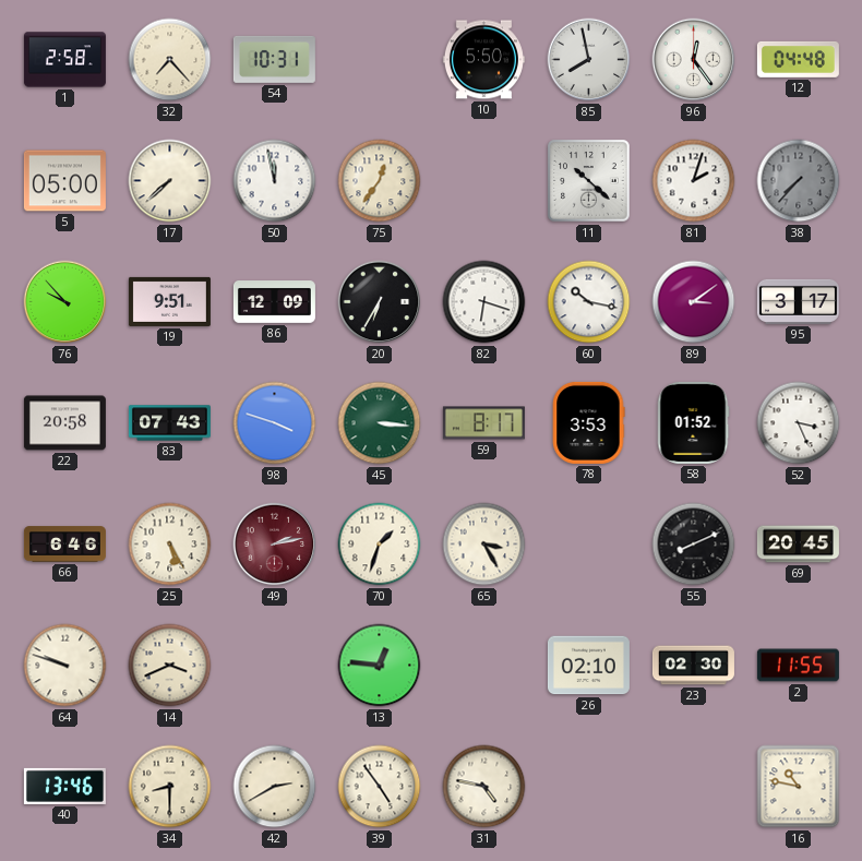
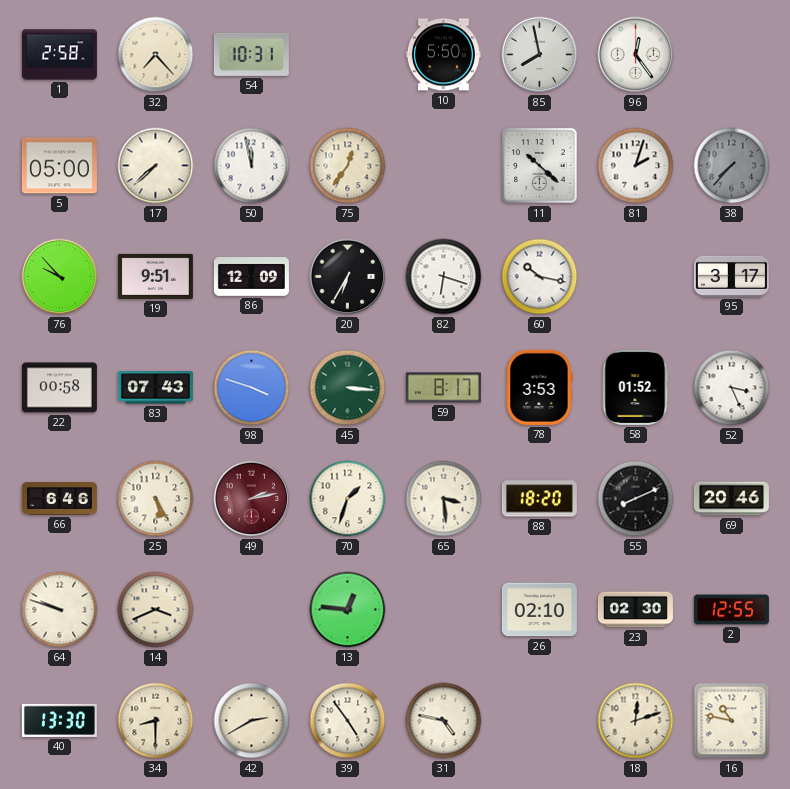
12: 04:48 -> none (798, 59)
89: 3:09 -> none (694, 302)
22: 20:58 -> 00:58 (59, 388)
65: 3:25 -> 3:29 (444, 499)
88: none -> 18:20 (539, 499)
69: 20:45 -> 20:46 (731, 499)
2: 11:55 -> 12:55 (731, 610)
40: 13:46 -> 13:30 (59, 720)
18: none -> 12:12 (636, 721)
